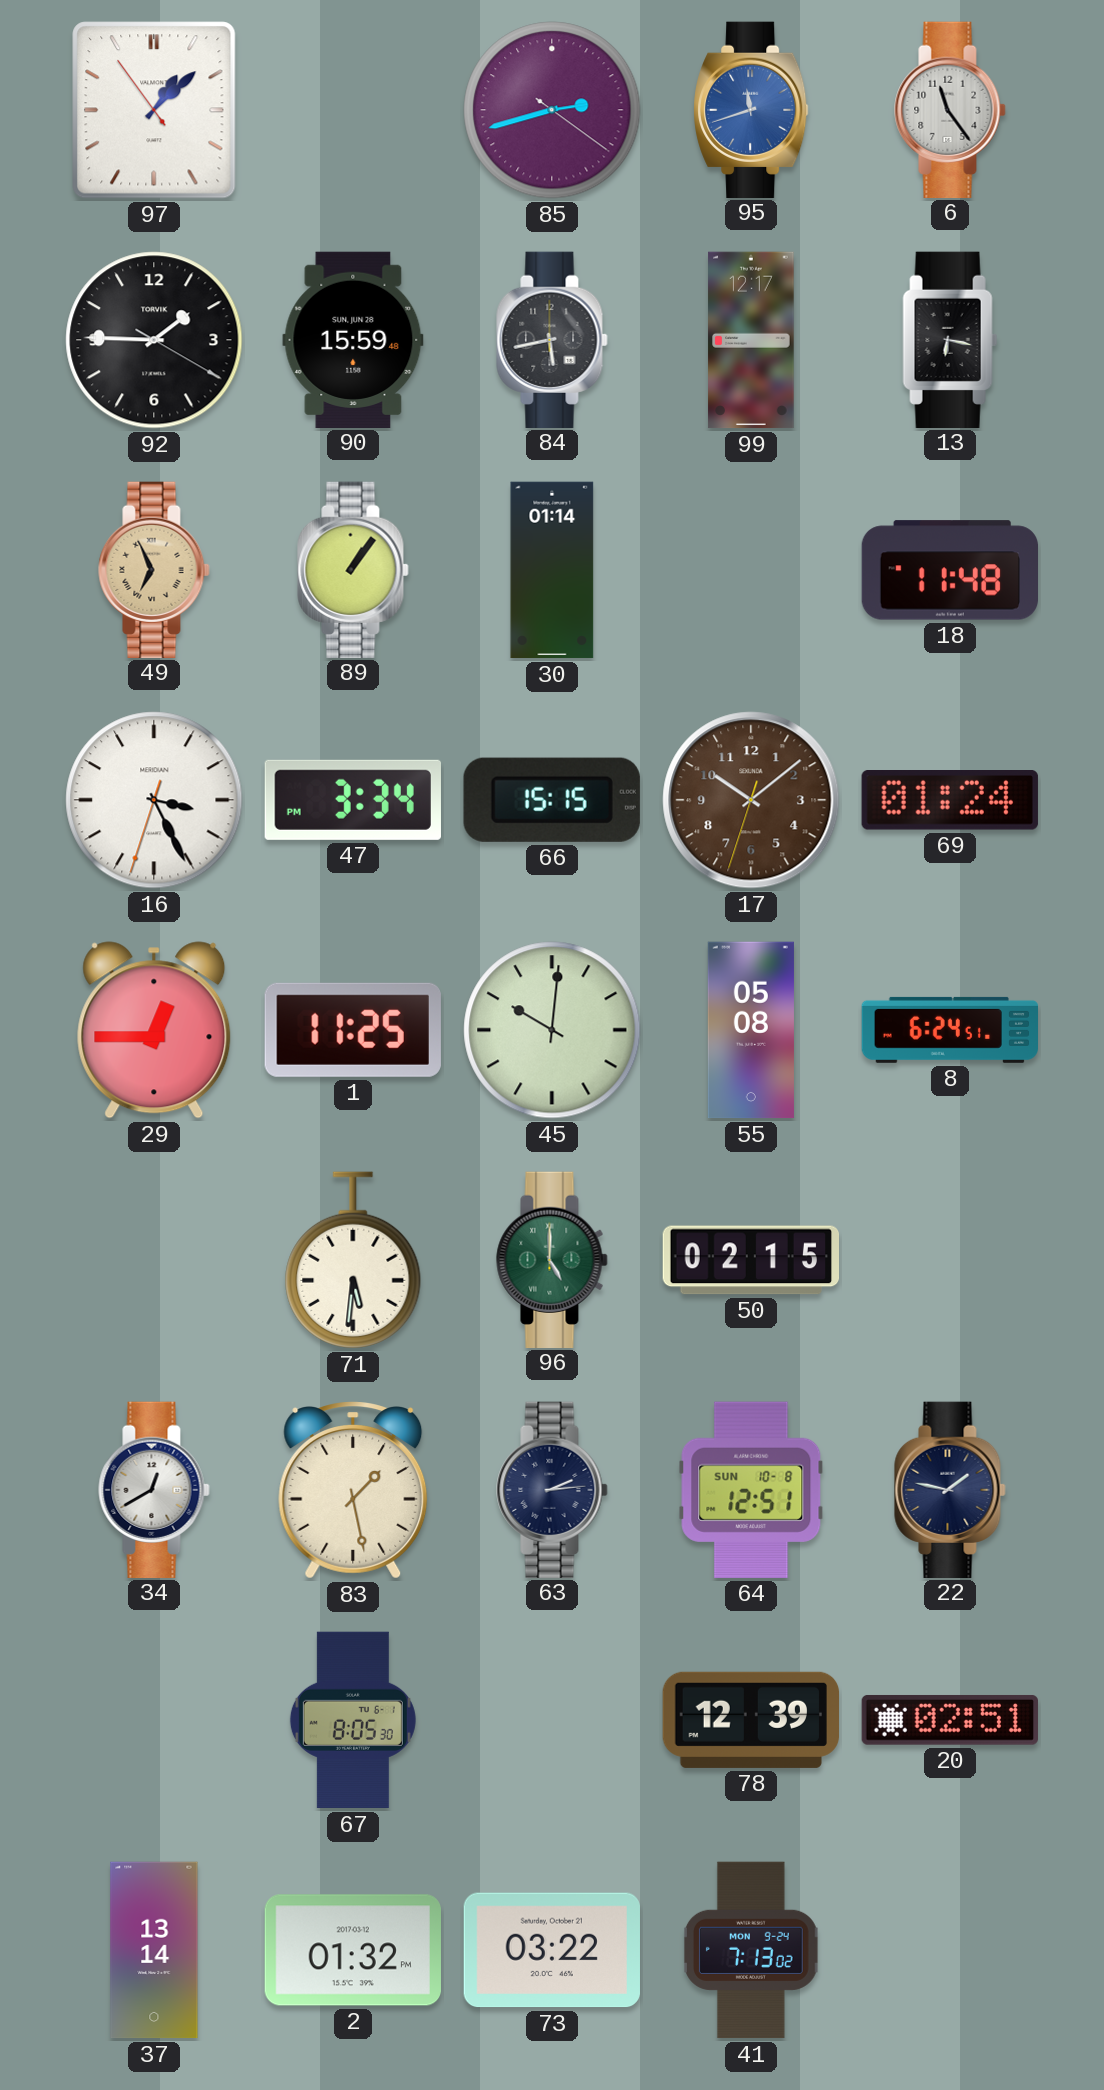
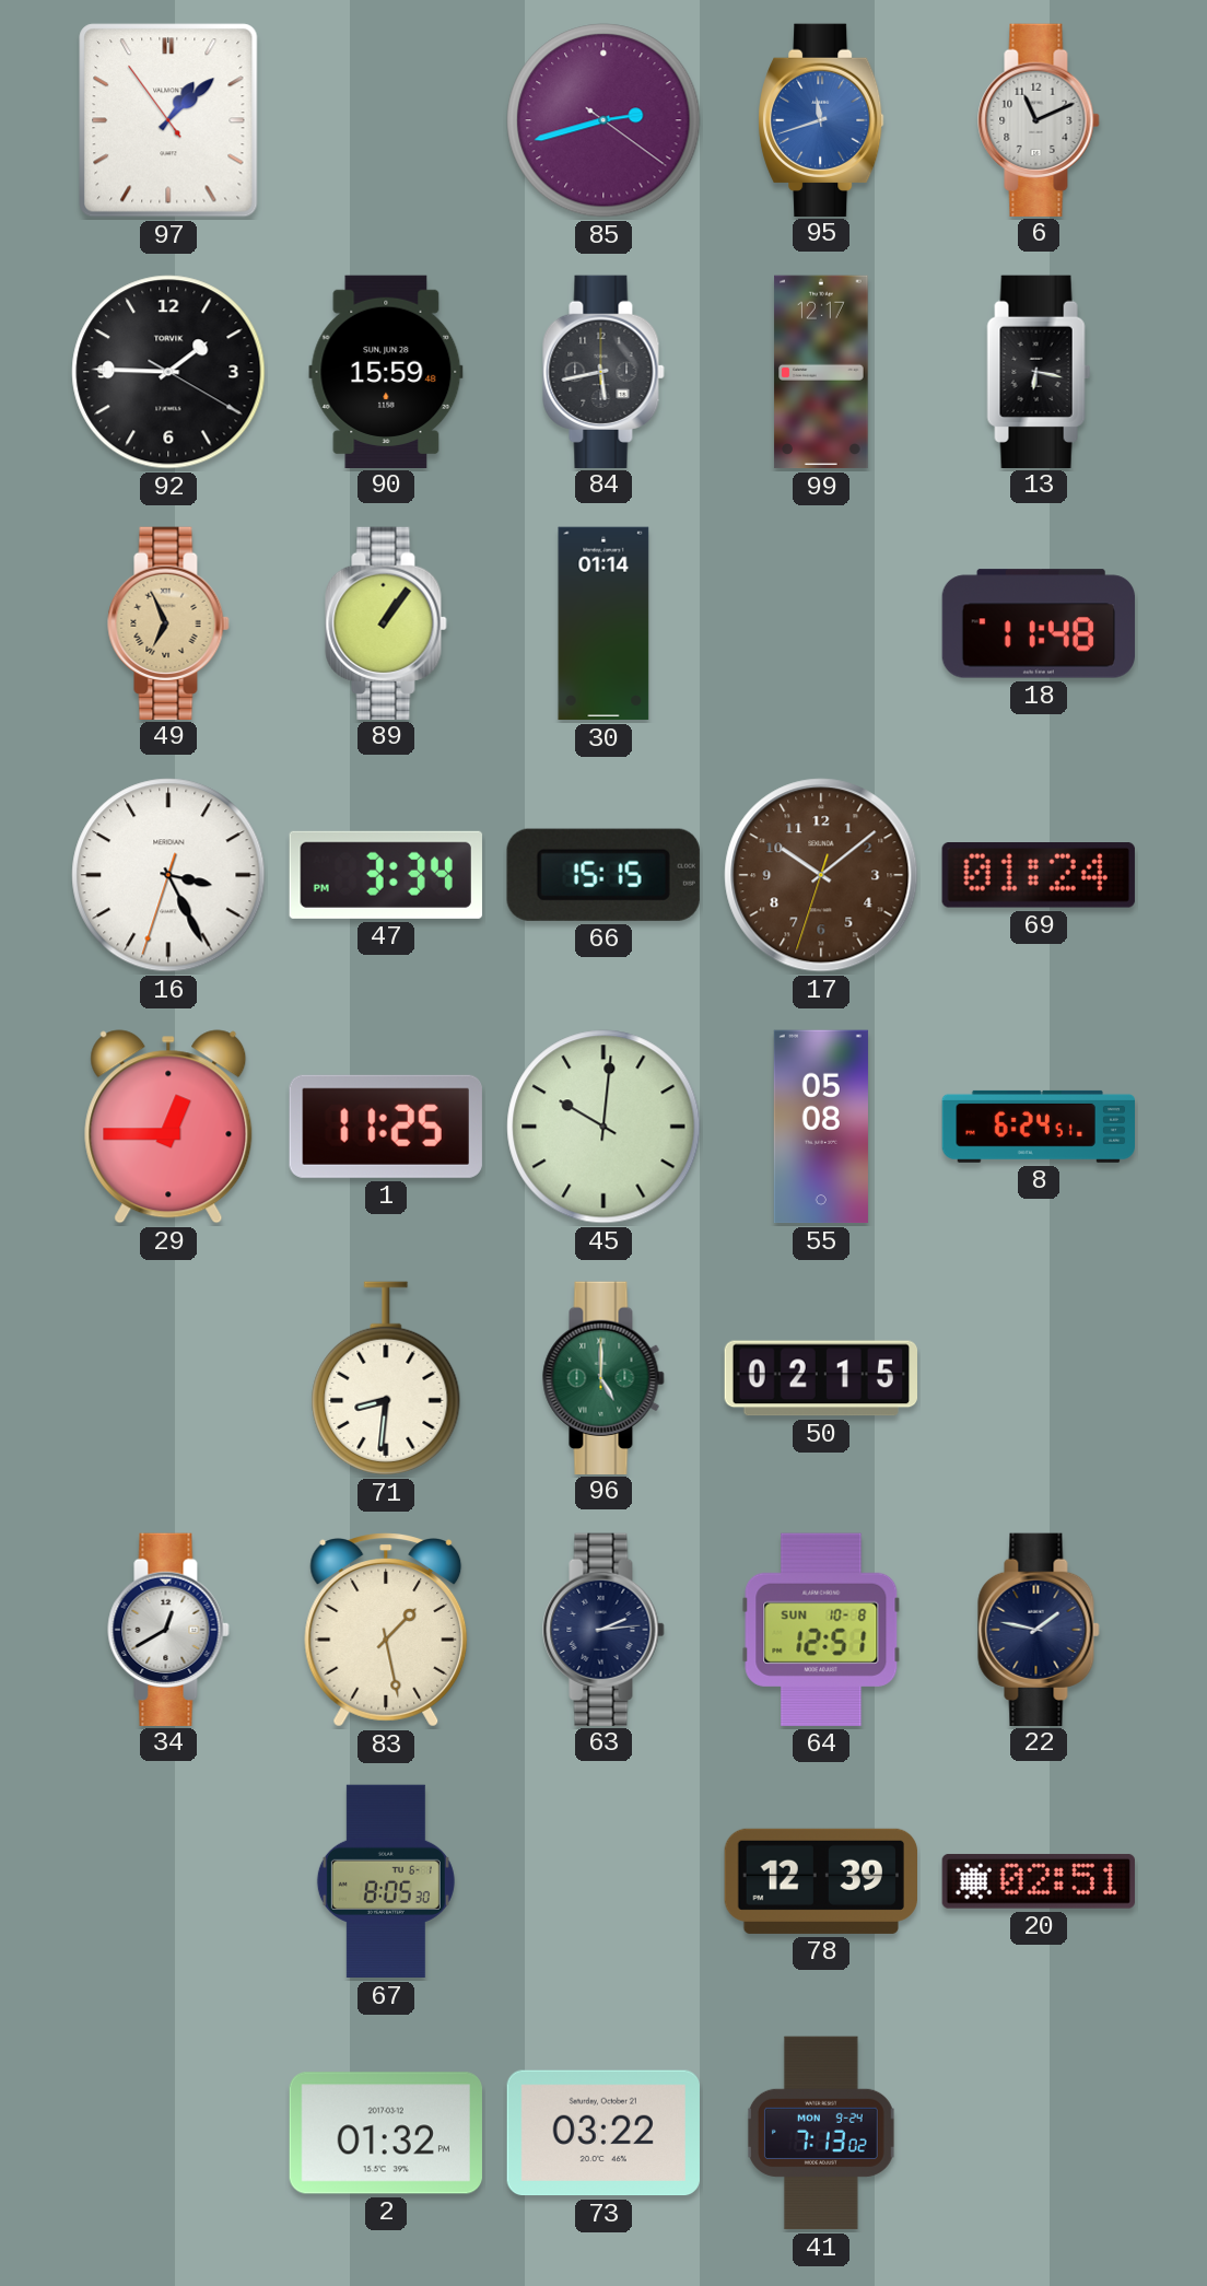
6: 11:24 -> 11:11 (1039, 119)
71: 5:31 -> 8:31 (386, 1378)
37: 13:14 -> none (154, 1950)
